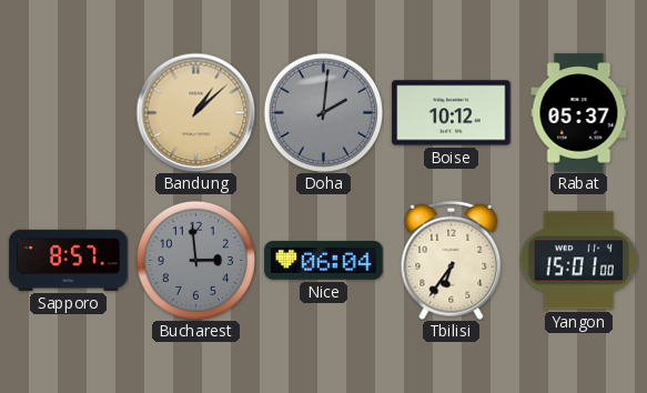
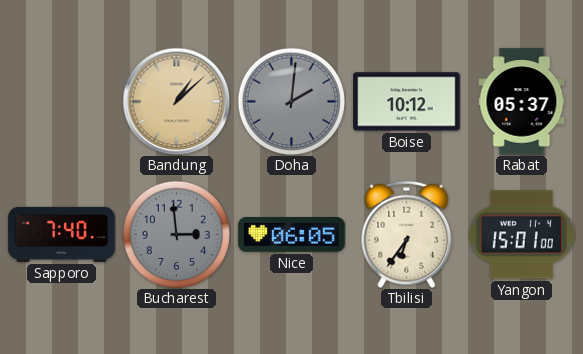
Sapporo: 8:57 -> 7:40 (62, 234)
Nice: 06:04 -> 06:05 (292, 235)
